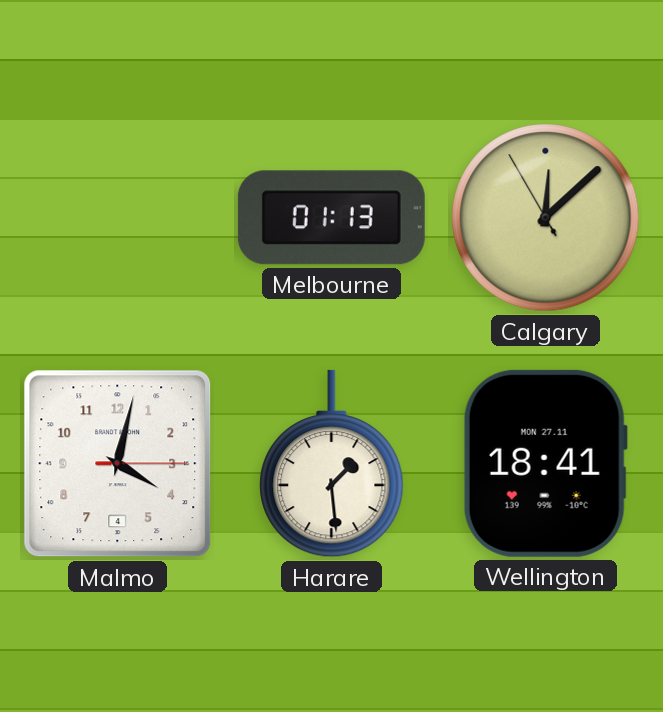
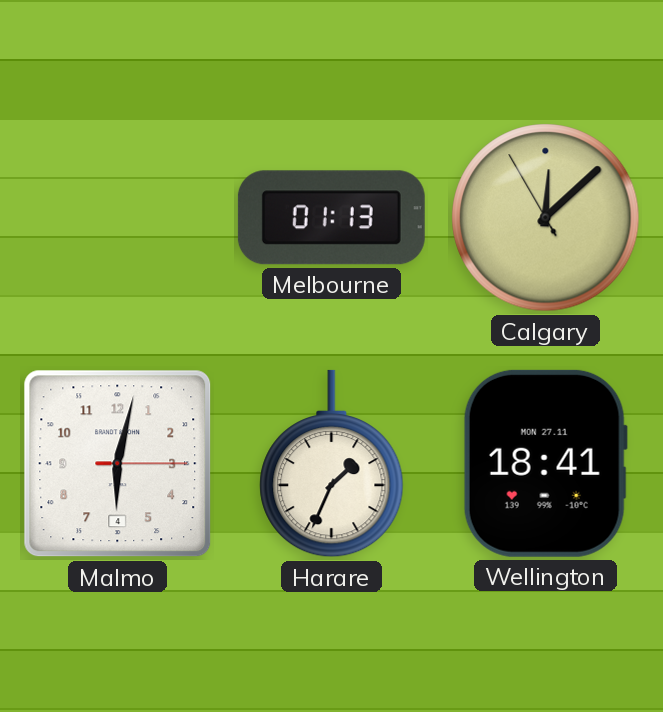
Malmo: 4:02 -> 6:02 (118, 464)
Harare: 1:29 -> 1:34 (332, 464)
